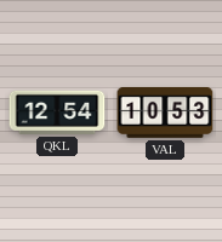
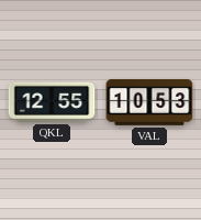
QKL: 12:54 -> 12:55 (52, 102)
